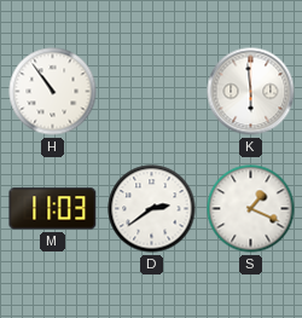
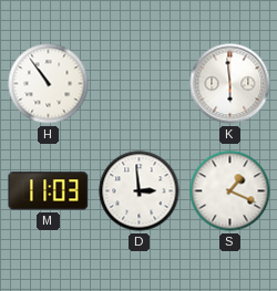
D: 2:39 -> 2:59 (140, 191)
